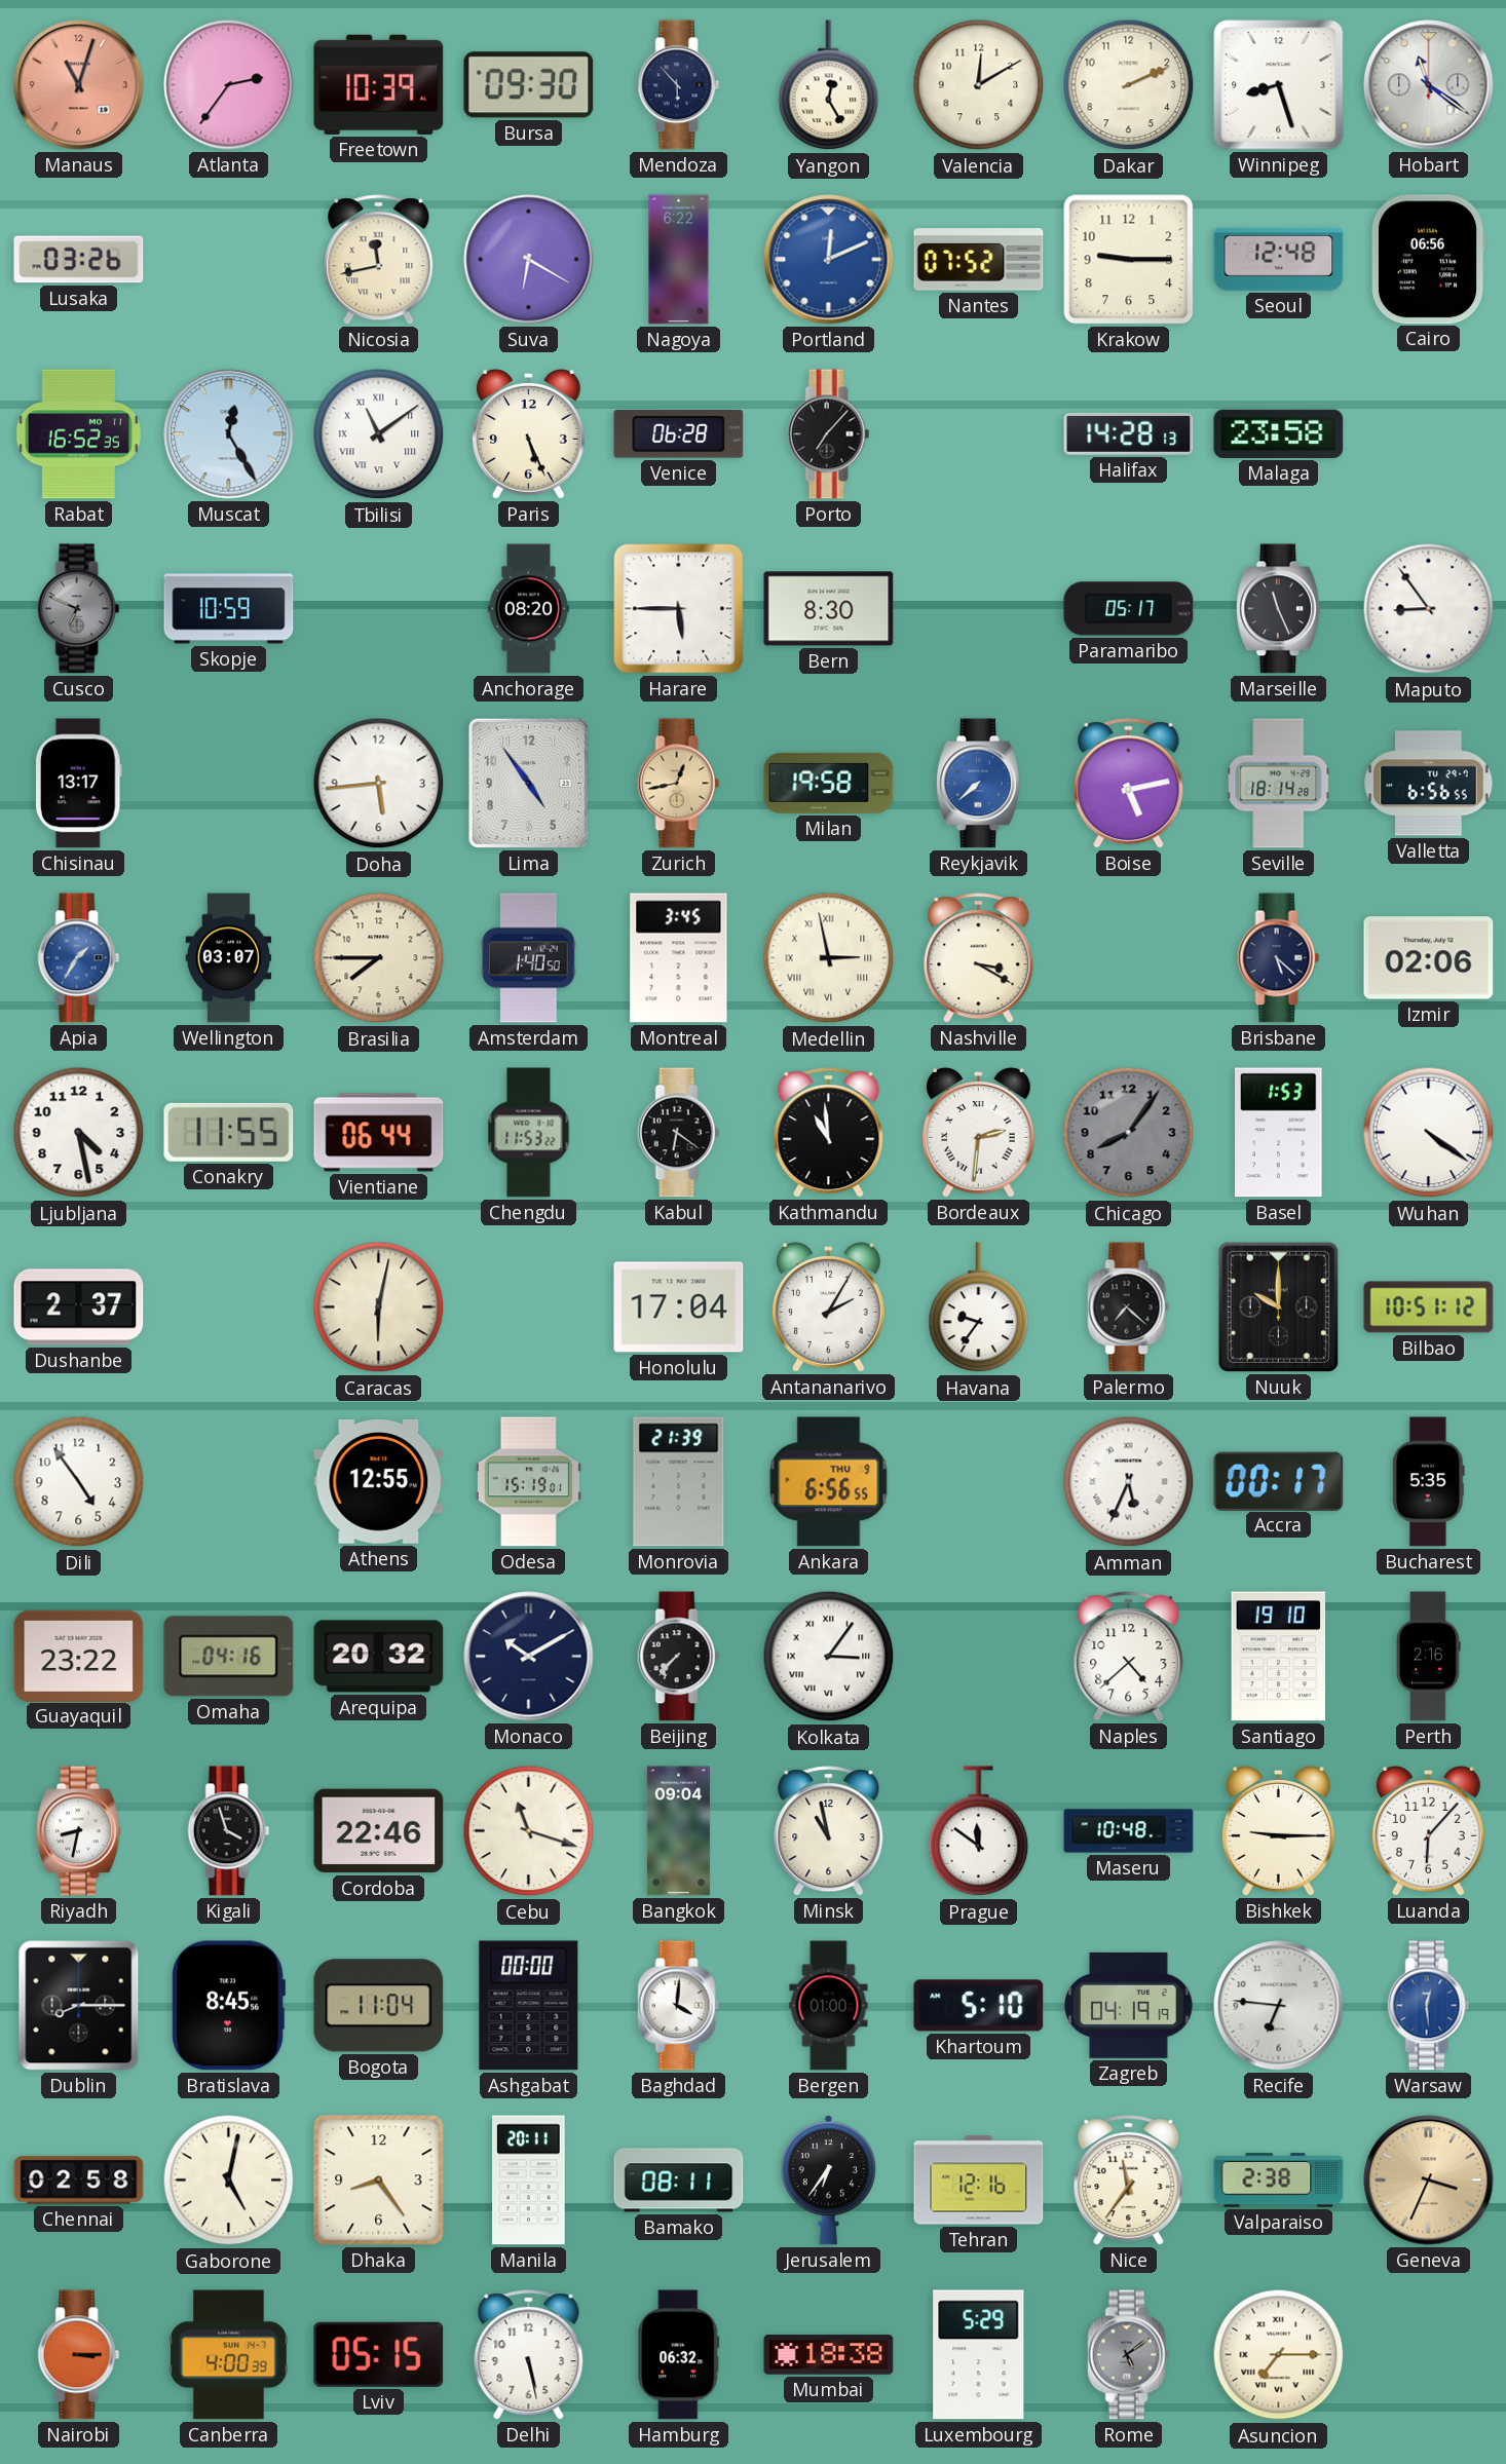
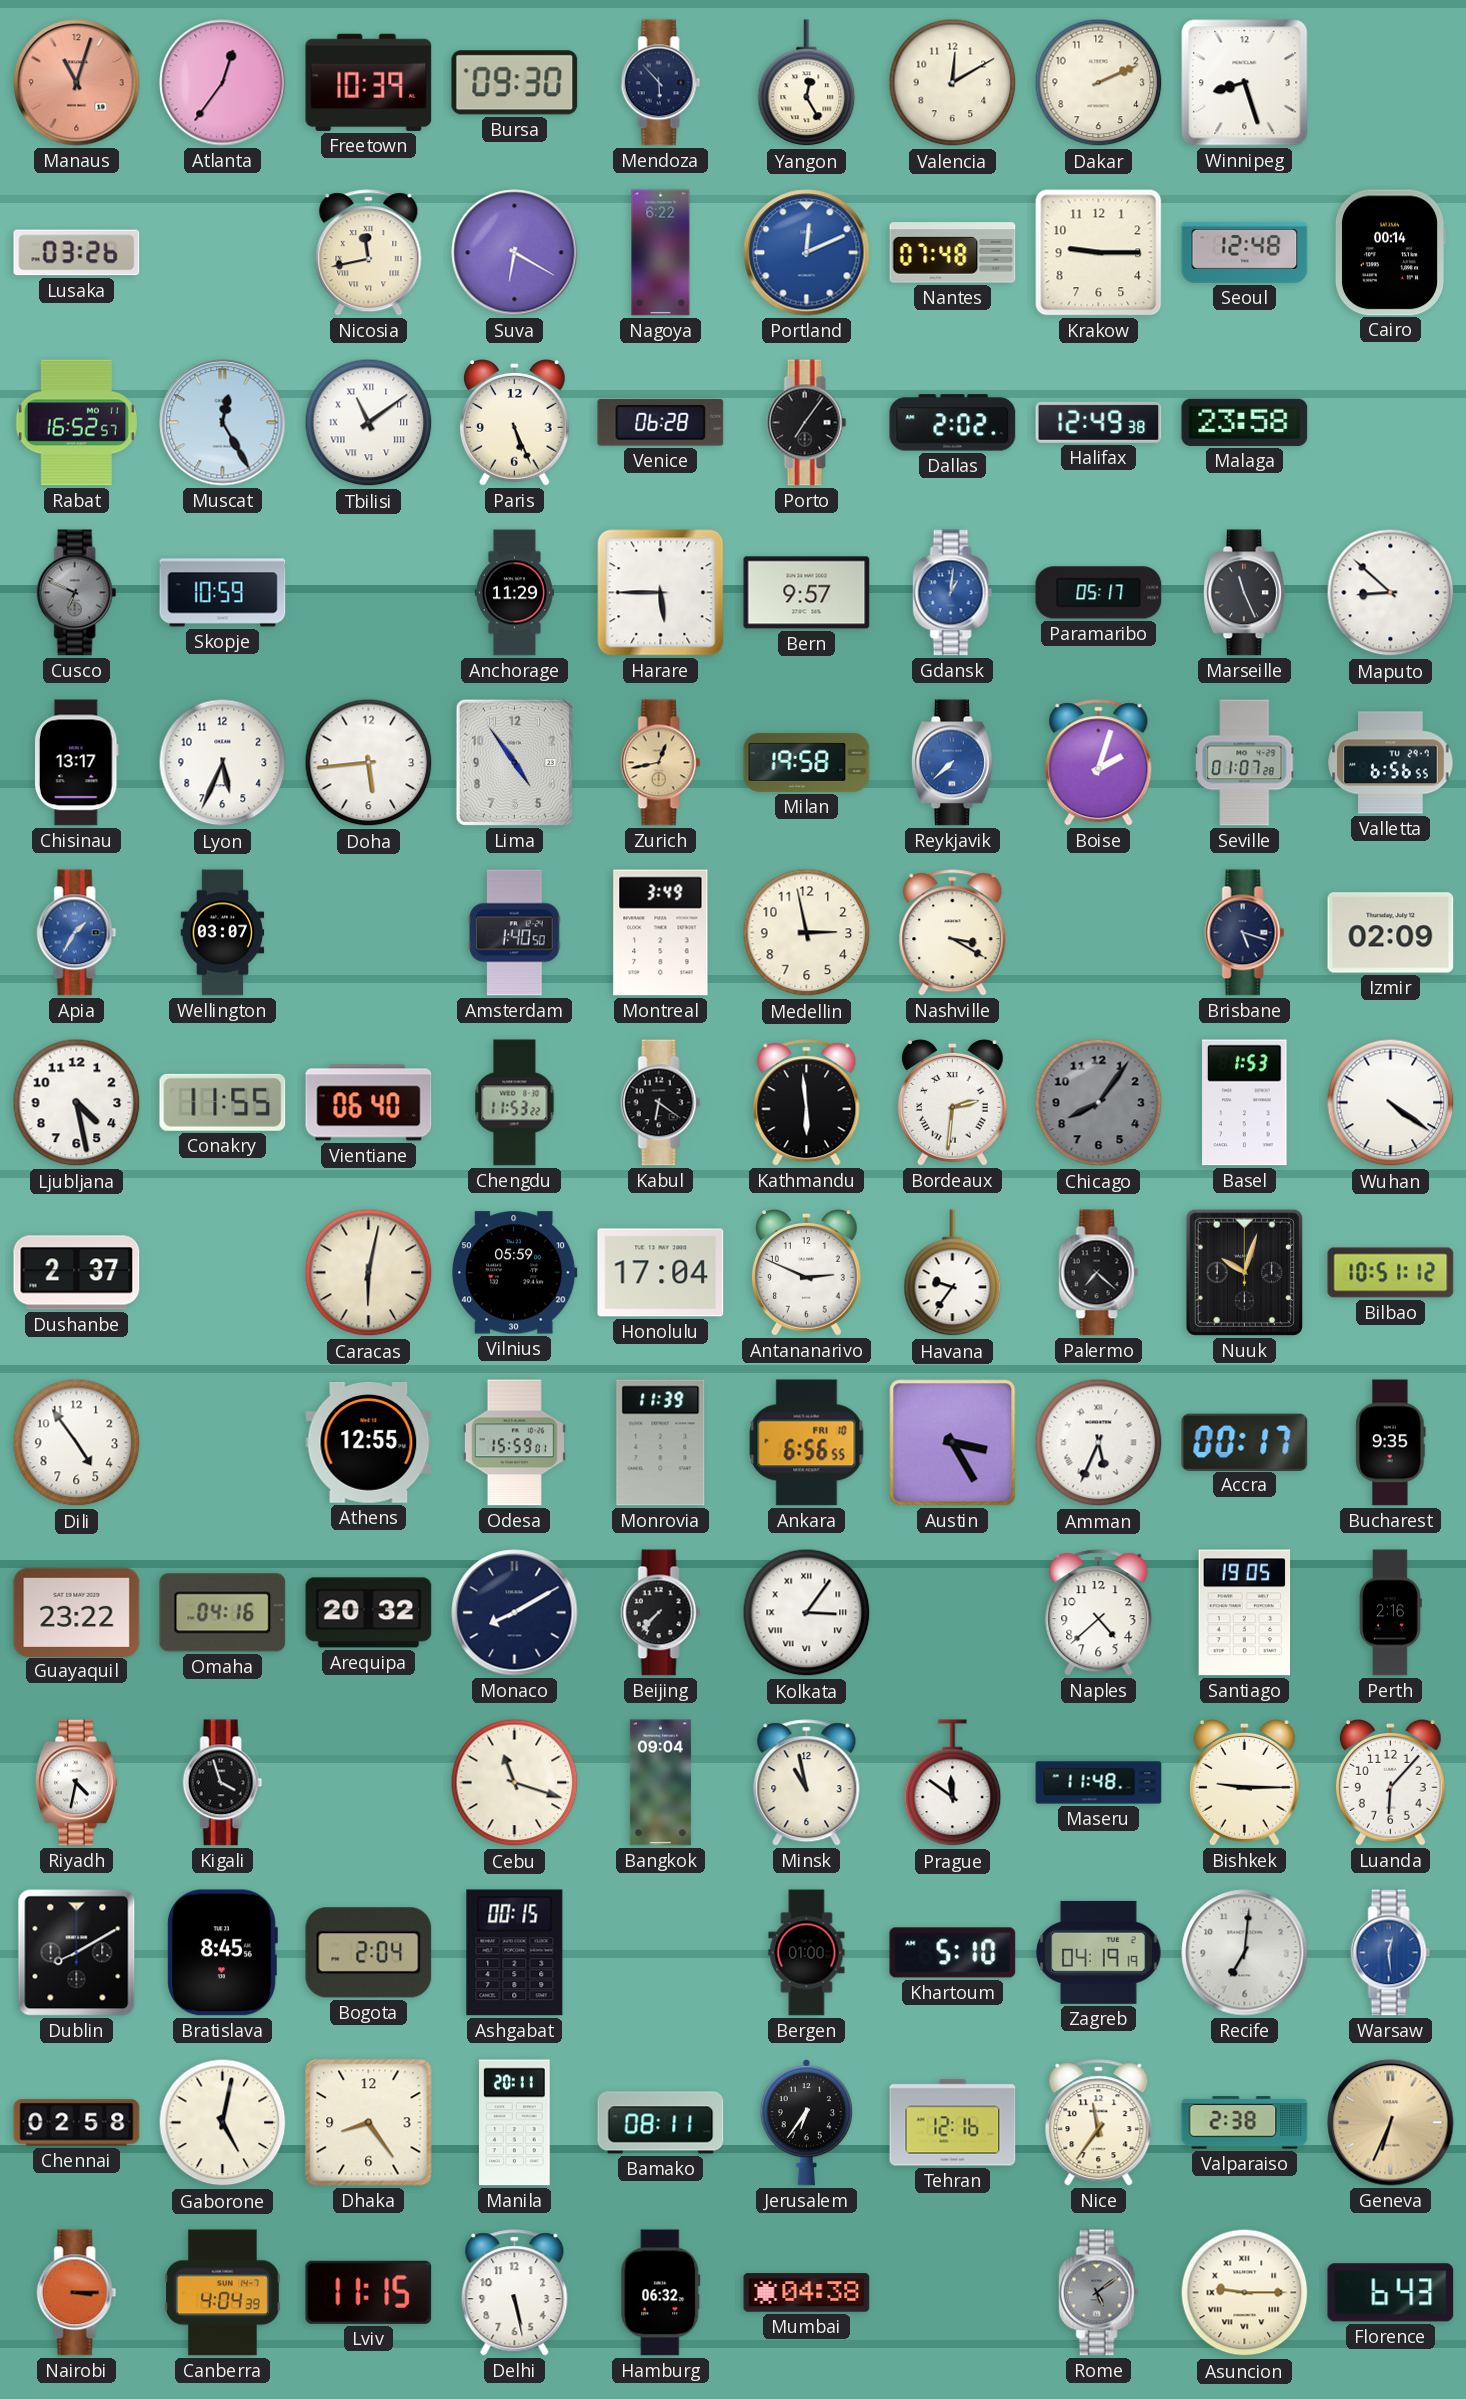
Atlanta: 2:36 -> 12:36 (223, 83)
Hobart: 11:21 -> none (1429, 85)
Nantes: 07:52 -> 07:48 (953, 253)
Cairo: 06:56 -> 00:14 (1390, 253)
Rabat: 16:52:35 -> 16:52:57 (76, 423)
Porto: 7:07 -> 7:06 (807, 423)
Dallas: none -> 2:02 (953, 423)
Halifax: 14:28 -> 12:49 (1099, 422)
Anchorage: 08:20 -> 11:29 (514, 593)
Bern: 8:30 -> 9:57 (807, 593)
Gdansk: none -> 1:01 (953, 593)
Maputo: 8:54 -> 8:52 (1391, 593)
Lyon: none -> 5:34 (223, 763)
Boise: 5:13 -> 2:03 (1099, 763)
Seville: 18:14 -> 01:07 (1245, 763)
Brasilia: 7:45 -> none (379, 958)
Montreal: 3:45 -> 3:49 (661, 933)
Medellin numerals: Roman -> Arabic (807, 933)
Brisbane: 5:22 -> 5:18 (1245, 933)
Izmir: 02:06 -> 02:09 (1391, 933)
Vientiane: 06:44 -> 06:40 (369, 1103)
Kathmandu: 10:59 -> 5:59 (807, 1103)
Vilnius: none -> 05:59 (514, 1273)
Antananarivo: 2:05 -> 2:49 (806, 1273)
Nuuk: 10:00 -> 10:03 (1244, 1272)
Odesa: 15:19 -> 15:59 (514, 1443)
Monrovia: 21:39 -> 11:39 (661, 1443)
Ankara date: THU 9 -> FRI 10 (807, 1443)
Austin: none -> 3:25 (953, 1443)
Bucharest: 5:35 -> 9:35 (1391, 1443)
Monaco: 10:10 -> 8:10 (515, 1613)
Santiago: 19:10 -> 19:05 (1245, 1613)
Riyadh: 8:32 -> 4:32 (76, 1783)
Cordoba: 22:46 -> none (379, 1831)
Maseru: 10:48 -> 11:48 (1099, 1783)
Dublin: 8:15 -> 8:10 (77, 1953)
Bogota: 11:04 -> 2:04 (369, 1953)
Ashgabat: 00:00 -> 00:15 (515, 1953)
Baghdad: 4:01 -> none (679, 2006)
Recife: 6:46 -> 7:01 (1245, 1953)
Geneva: 3:34 -> 6:34 (1391, 2123)
Canberra: 4:00 -> 4:04 (223, 2293)
Lviv: 05:15 -> 11:15 (369, 2292)
Mumbai: 18:38 -> 04:38 (807, 2293)
Luxembourg: 5:29 -> none (979, 2355)
Asuncion: 7:15 -> 9:15 (1245, 2293)
Florence: none -> 6:43 (1391, 2293)
